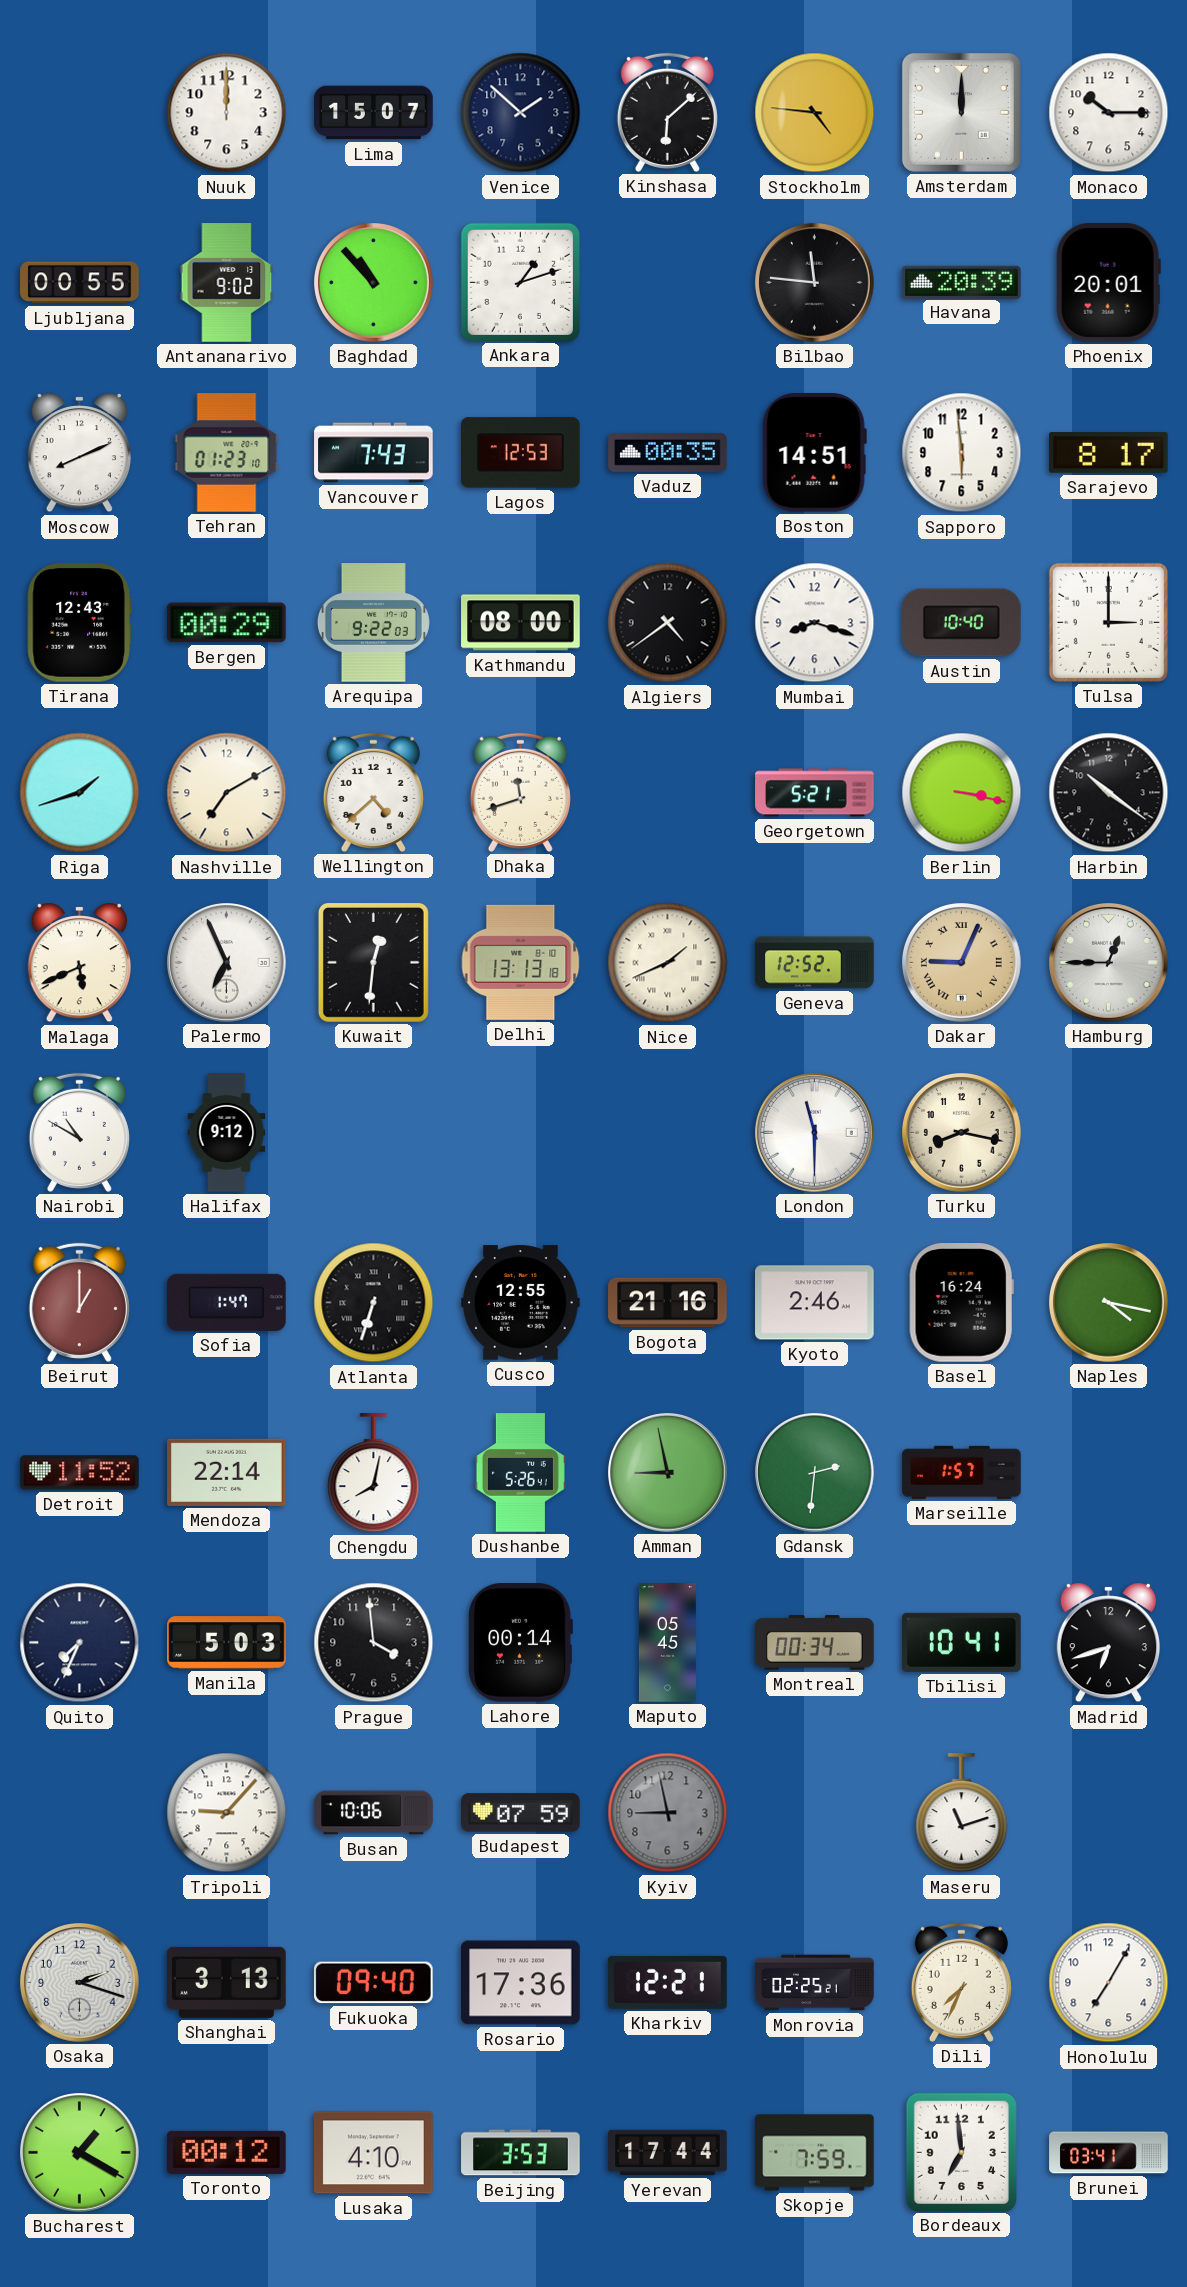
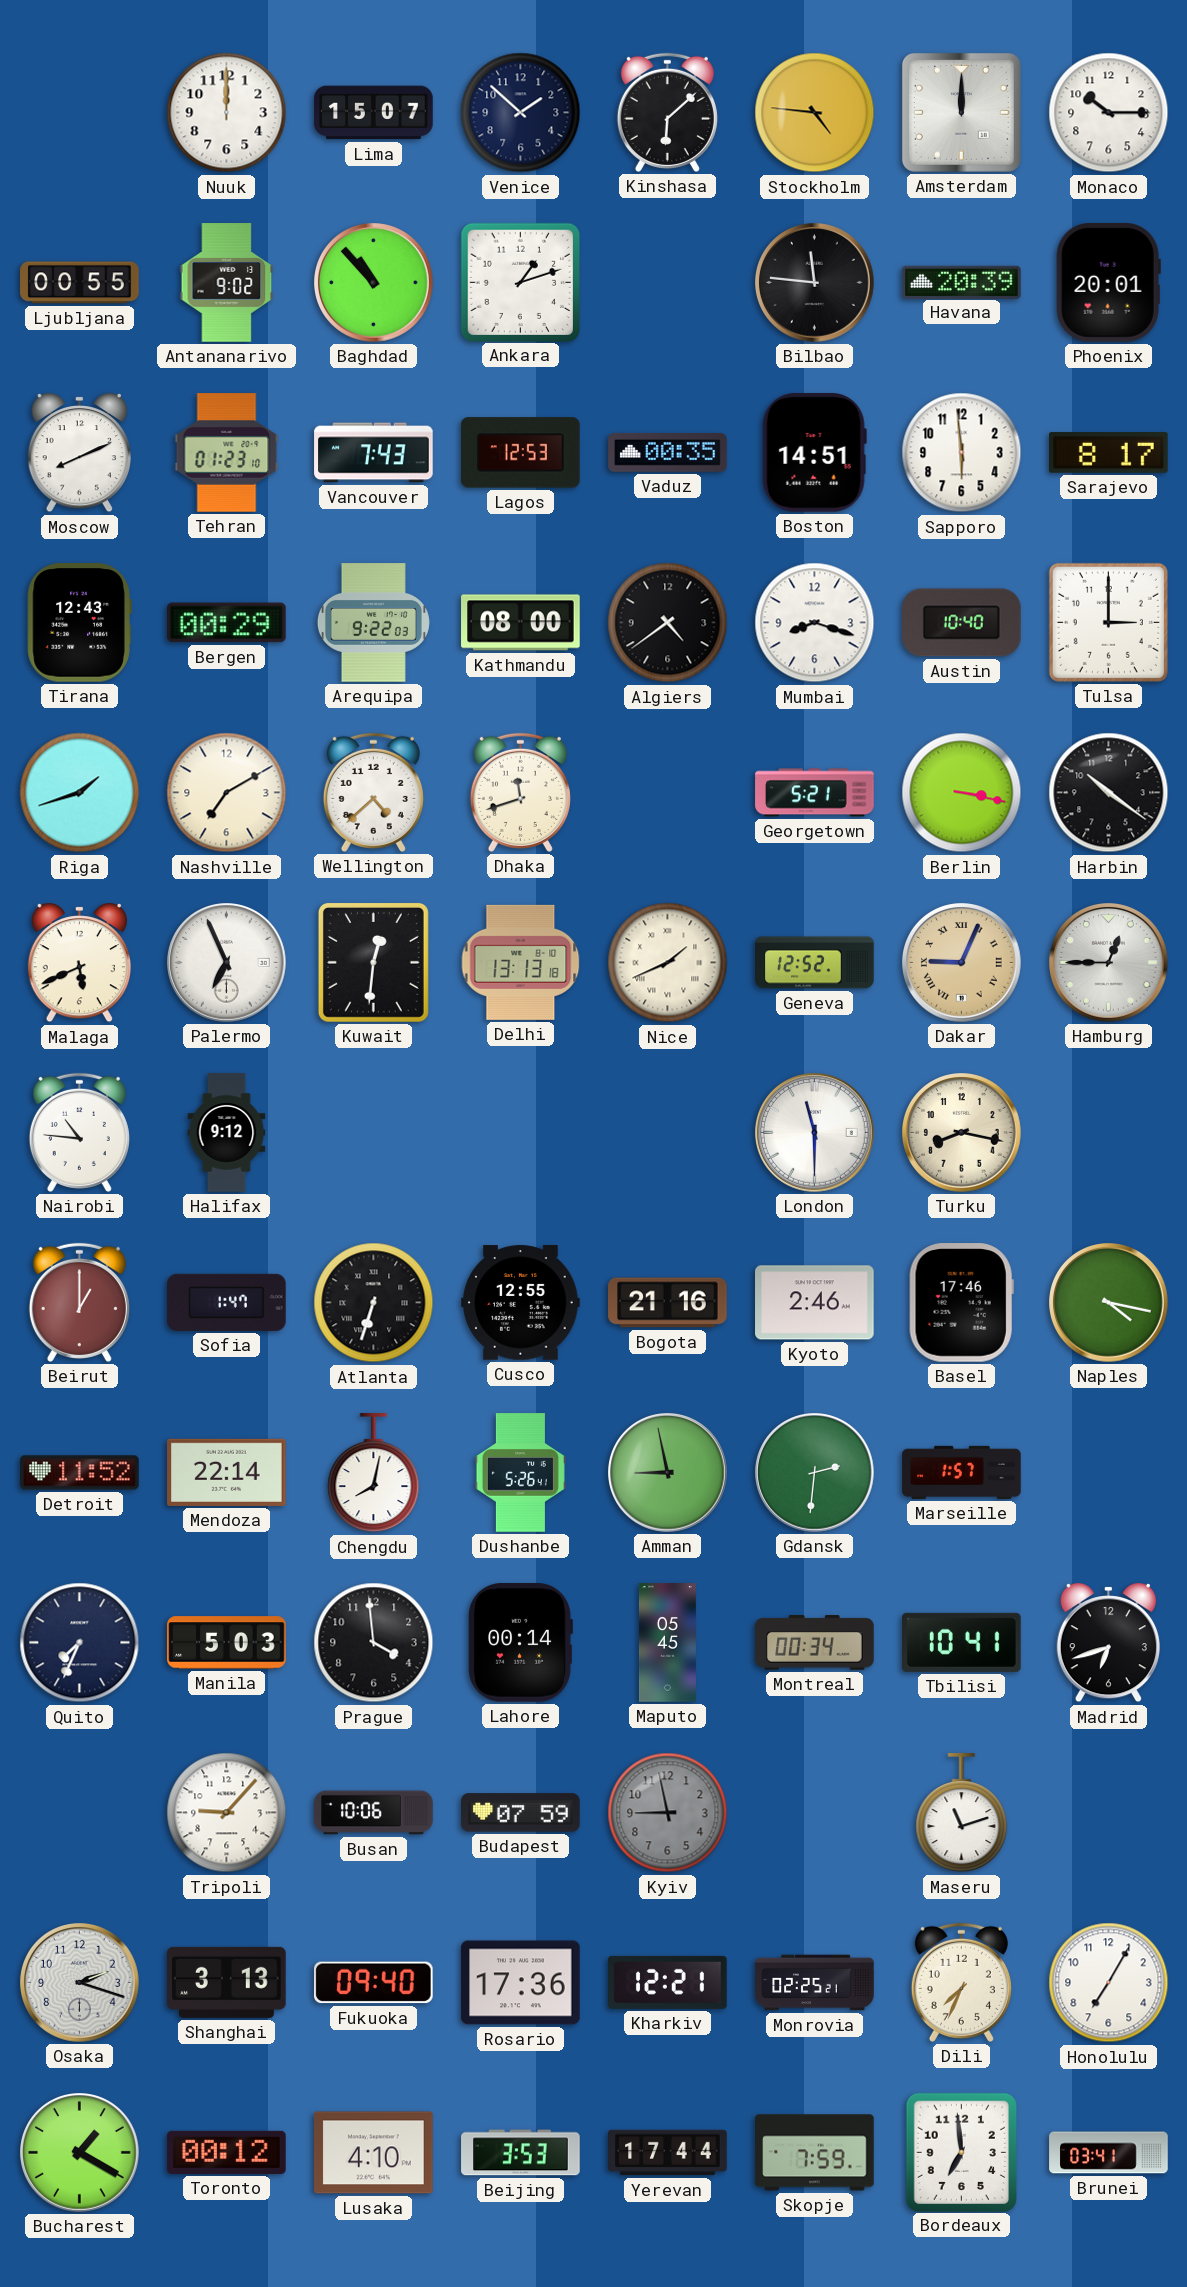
Nairobi: 10:50 -> 10:46 (79, 1132)
Basel: 16:24 -> 17:46 (961, 1303)
